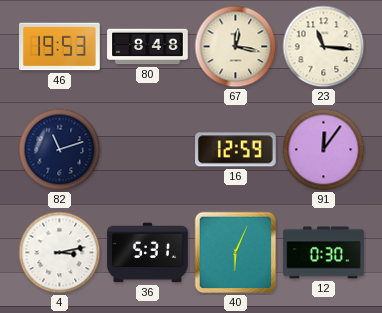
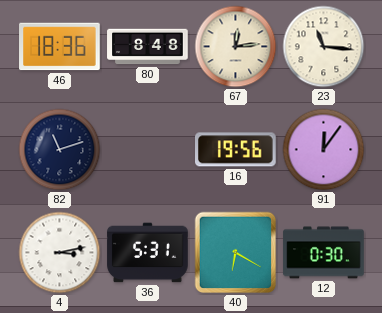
46: 19:53 -> 18:36 (60, 47)
67: 12:17 -> 12:14 (236, 47)
16: 12:59 -> 19:56 (236, 150)
40: 6:04 -> 6:20 (236, 253)
